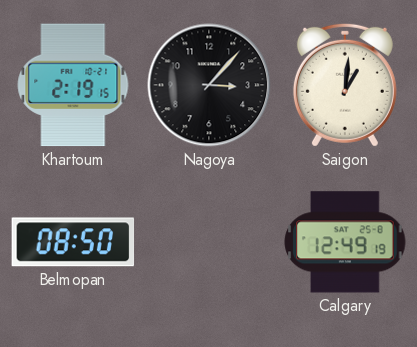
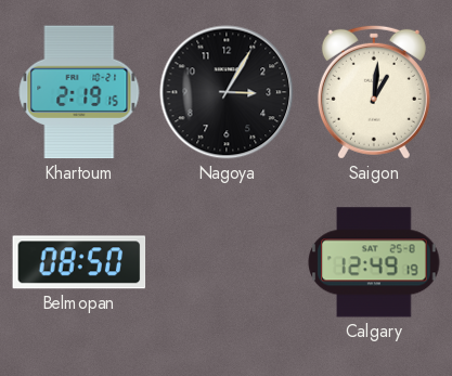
Nagoya: 3:07 -> 3:05 (227, 92)
